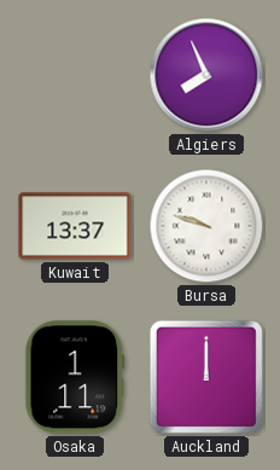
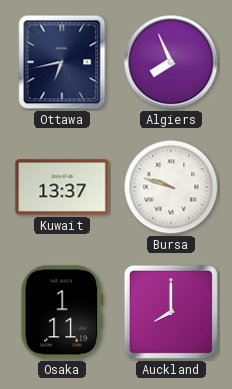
Ottawa: none -> 6:43 (62, 62)
Auckland: 12:00 -> 8:00 (171, 312)
